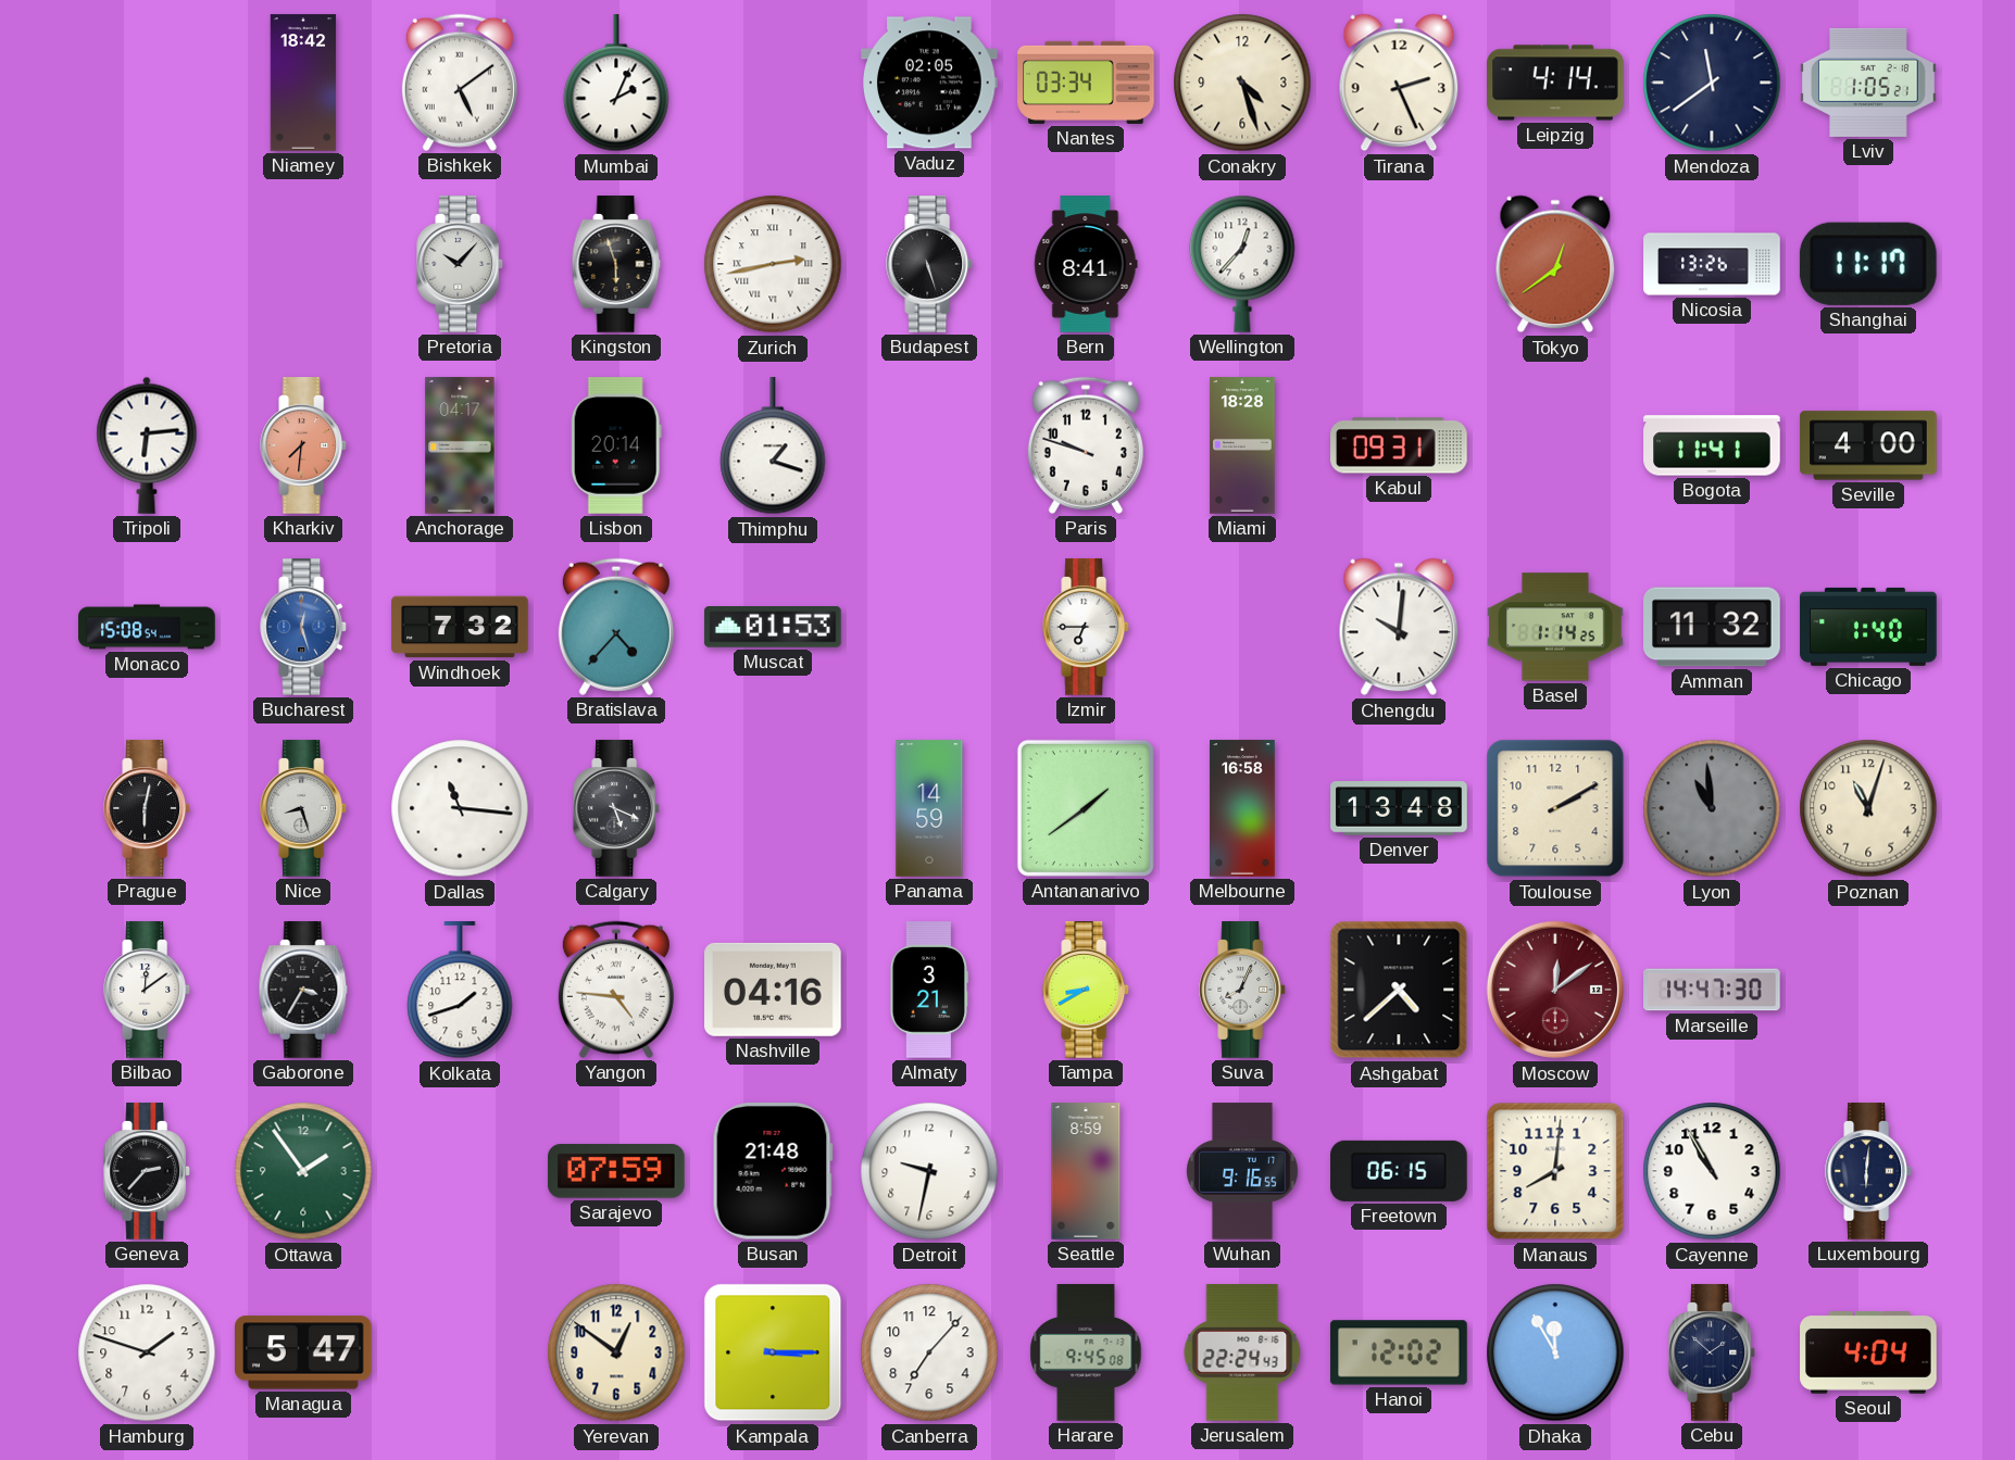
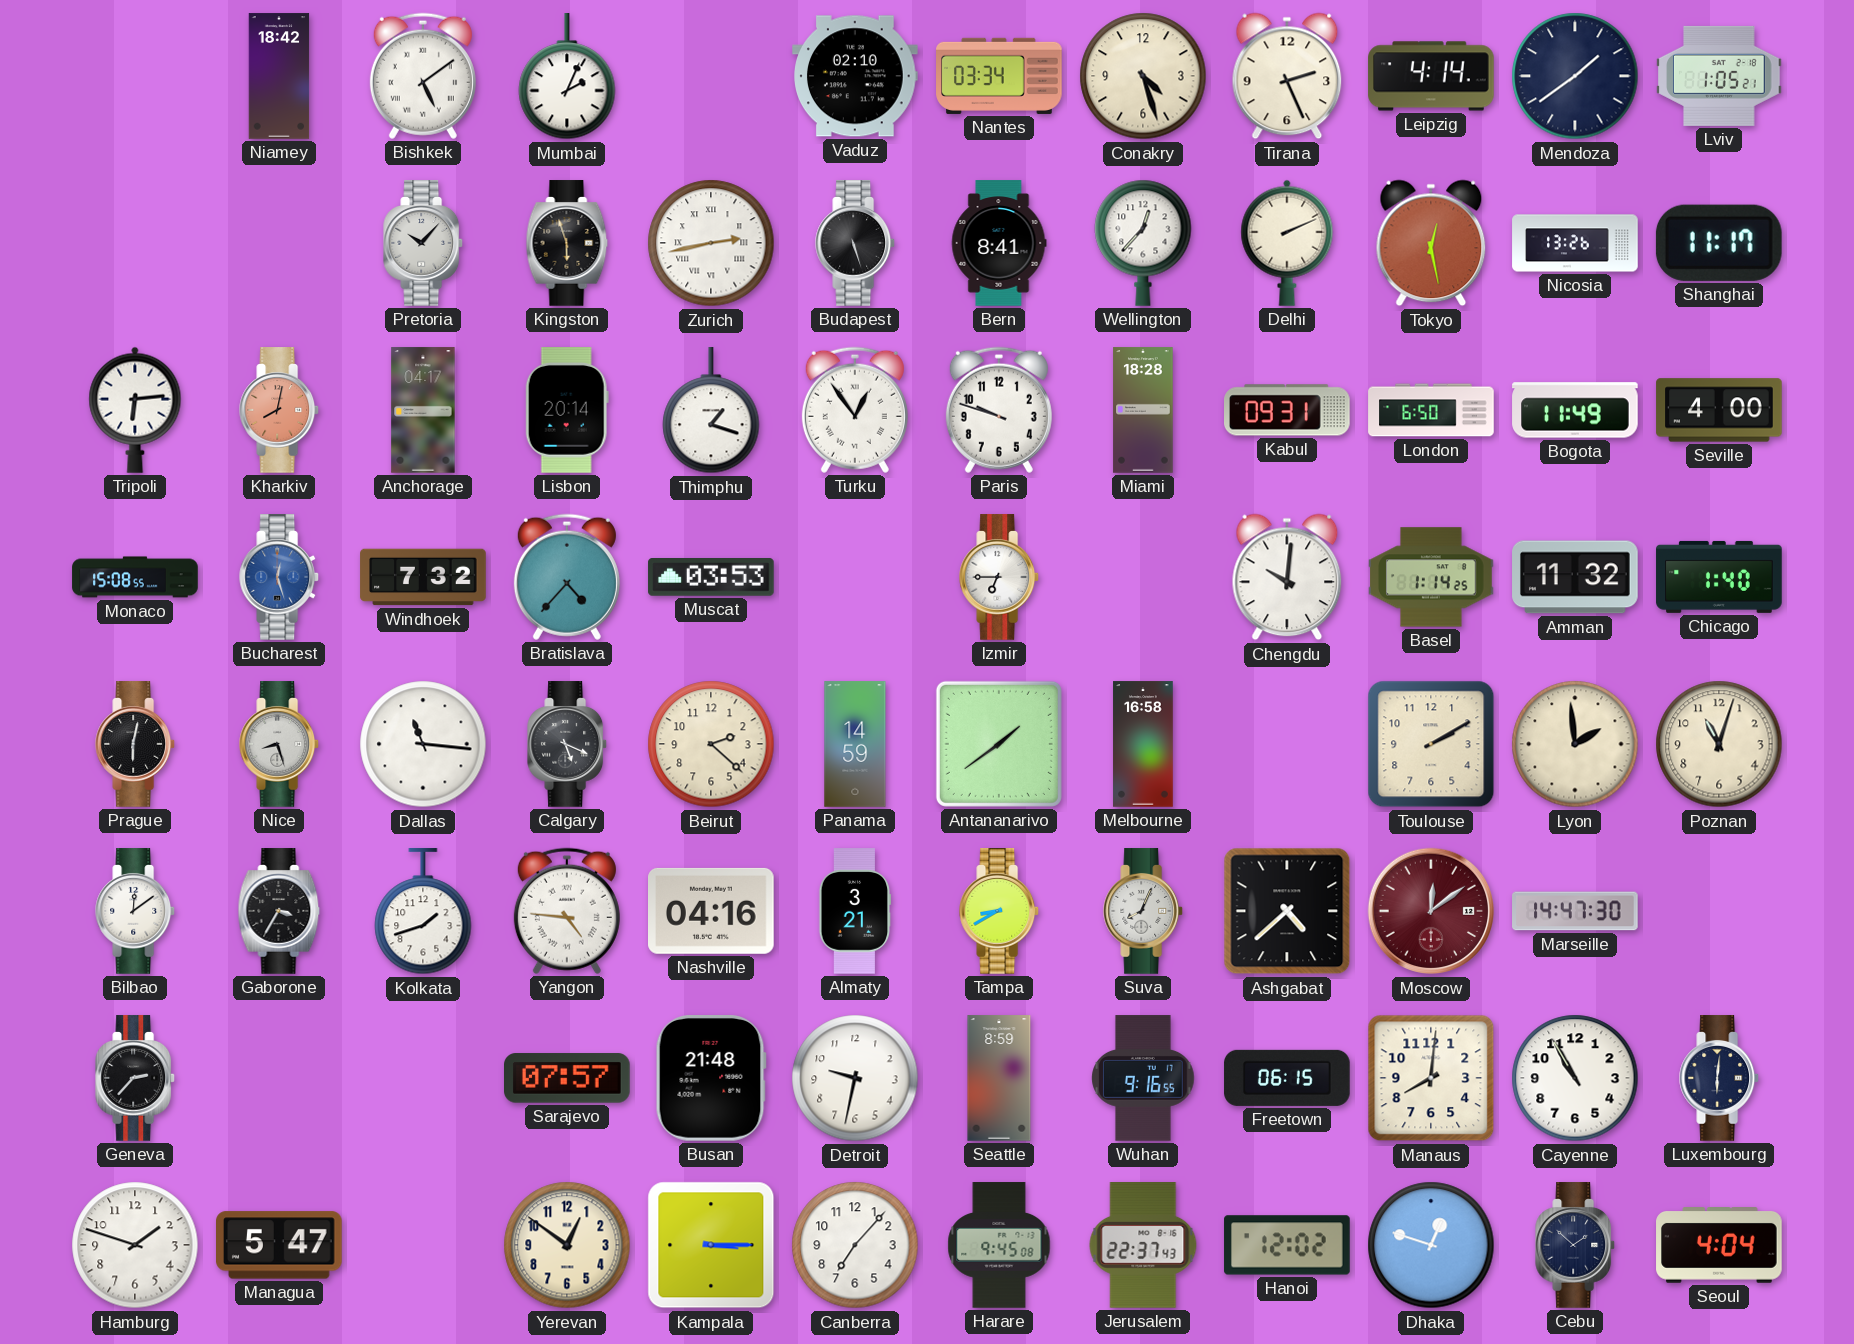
Vaduz: 02:05 -> 02:10 (855, 76)
Mendoza: 11:39 -> 1:39 (1575, 76)
Delhi: none -> 2:11 (1287, 243)
Tokyo: 12:39 -> 12:28 (1431, 243)
Kharkiv: 7:31 -> 8:02 (280, 410)
Turku: none -> 12:54 (855, 410)
London: none -> 6:50 (1431, 410)
Bogota: 11:41 -> 11:49 (1575, 410)
Monaco: 15:08:54 -> 15:08:55 (135, 577)
Muscat: 01:53 -> 03:53 (711, 578)
Beirut: none -> 2:22 (711, 744)
Denver: 13:48 -> none (1399, 808)
Lyon: 10:59 -> 1:59 (1575, 744)
Lyon dial: grey -> cream (1575, 744)
Ottawa: 1:54 -> none (303, 1171)
Sarajevo: 07:59 -> 07:57 (568, 1078)
Jerusalem: 22:24 -> 22:37 (1143, 1245)
Dhaka: 11:55 -> 12:48 (1431, 1245)
